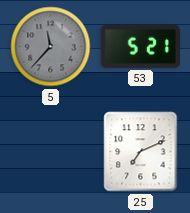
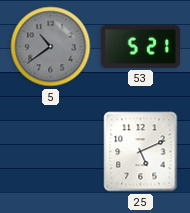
5: 11:37 -> 10:39 (51, 47)
25: 7:11 -> 5:11 (141, 152)
